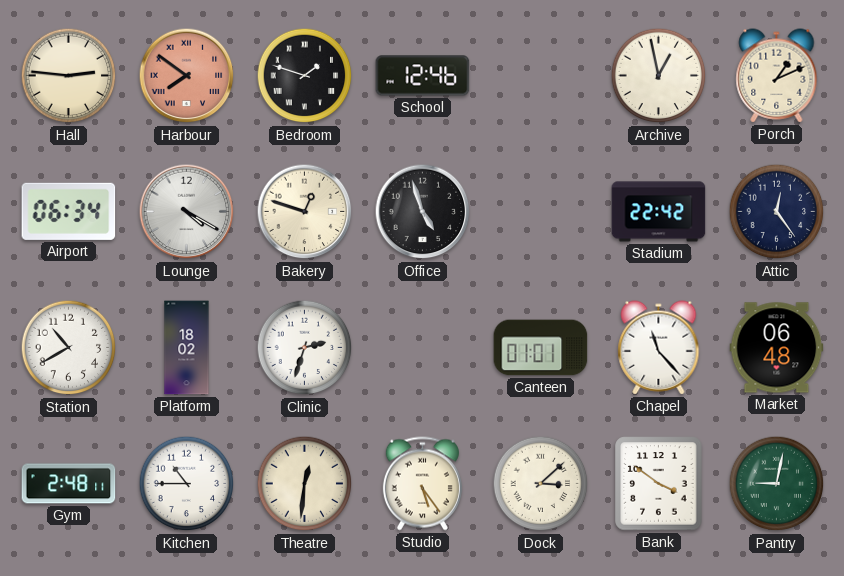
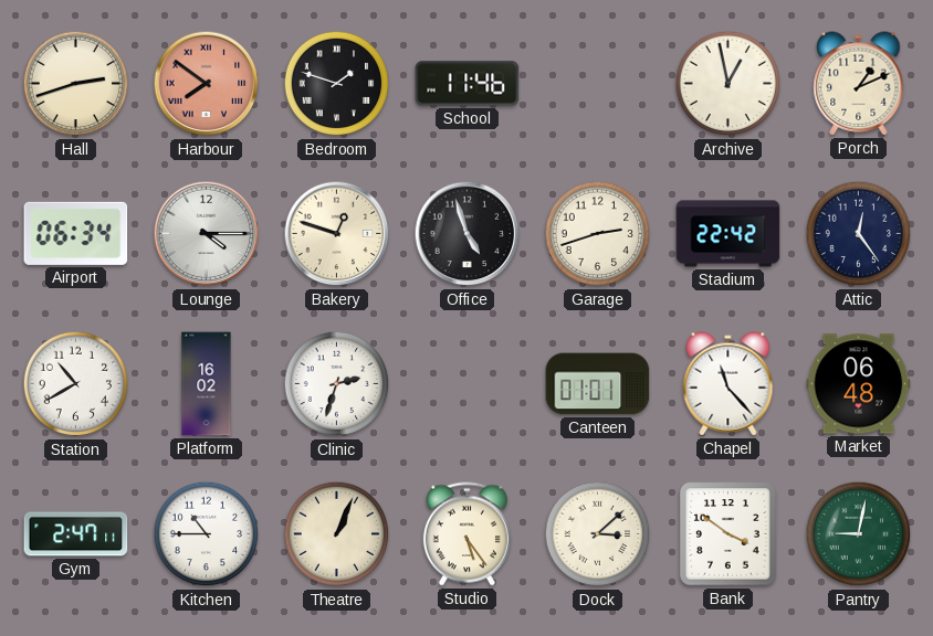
Hall: 2:46 -> 2:42 (76, 84)
School: 12:46 -> 11:46 (468, 84)
Lounge: 4:20 -> 4:15 (207, 234)
Garage: none -> 2:42 (598, 234)
Platform: 18:02 -> 16:02 (207, 384)
Gym: 2:48 -> 2:47 (76, 534)
Theatre: 12:31 -> 1:04 (337, 534)
